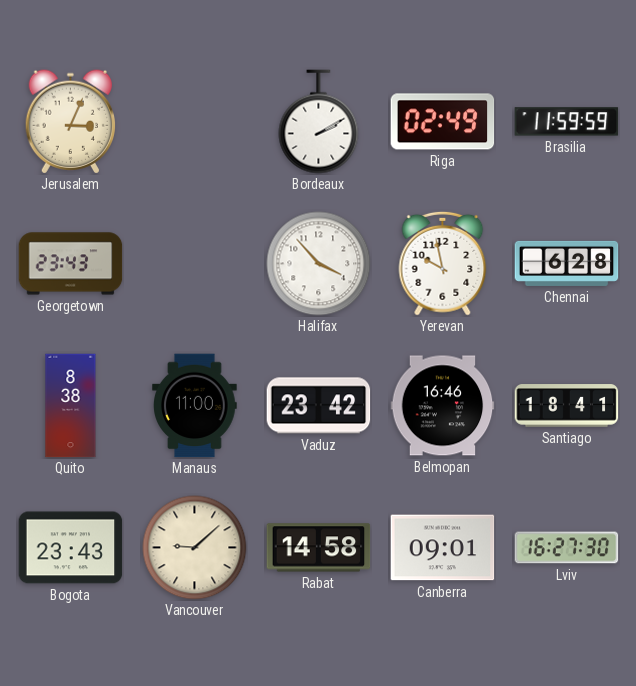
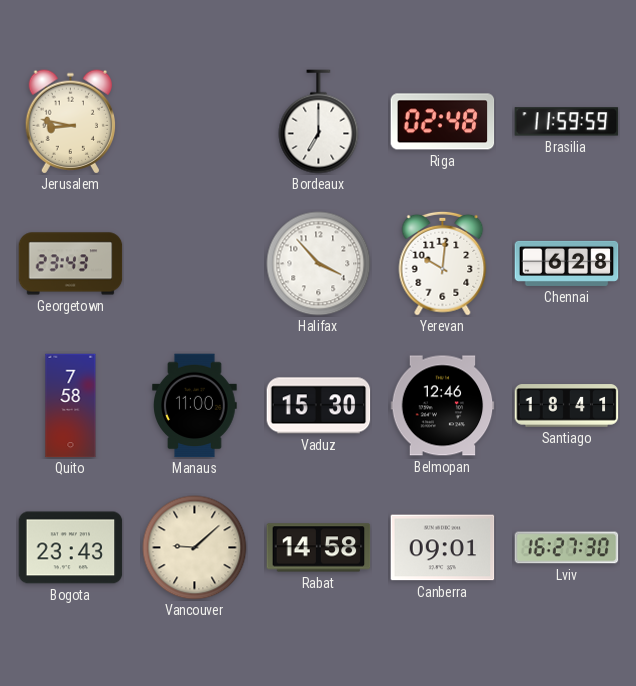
Jerusalem: 3:04 -> 8:47 (70, 122)
Bordeaux: 2:10 -> 7:00 (319, 122)
Riga: 02:49 -> 02:48 (443, 122)
Yerevan: 9:58 -> 10:01 (443, 263)
Quito: 8:38 -> 7:58 (71, 406)
Vaduz: 23:42 -> 15:30 (319, 406)
Belmopan: 16:46 -> 12:46 (443, 406)
